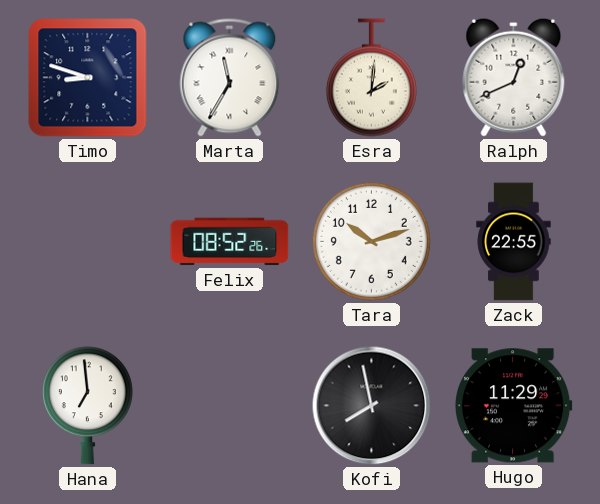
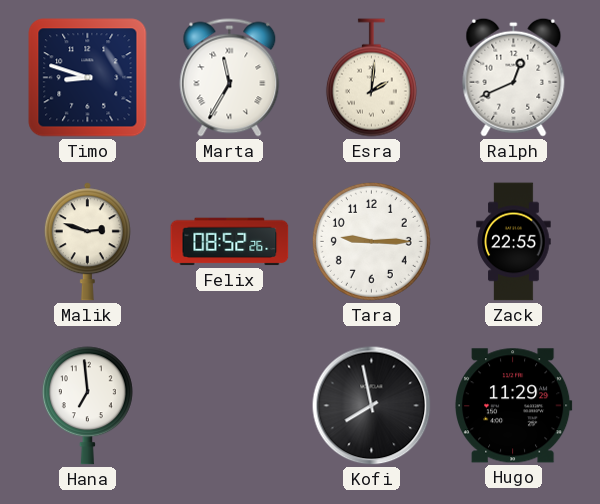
Malik: none -> 2:48 (87, 242)
Tara: 10:12 -> 9:15 (371, 241)
